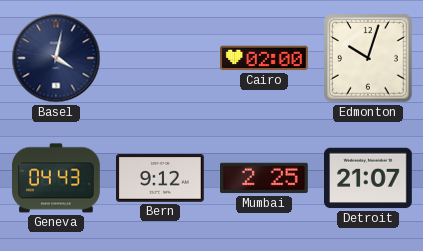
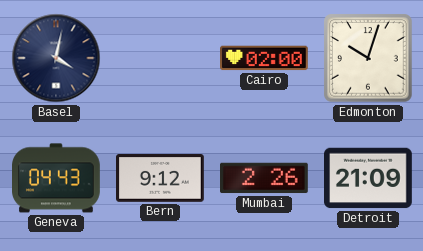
Mumbai: 2:25 -> 2:26 (265, 178)
Detroit: 21:07 -> 21:09 (369, 178)
